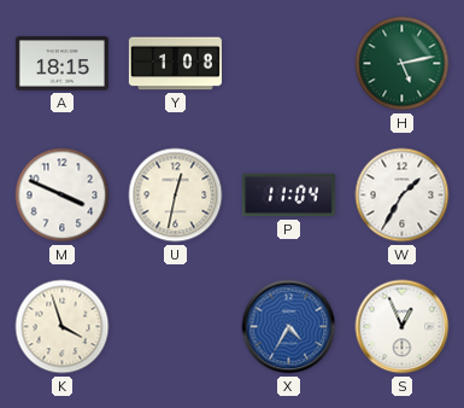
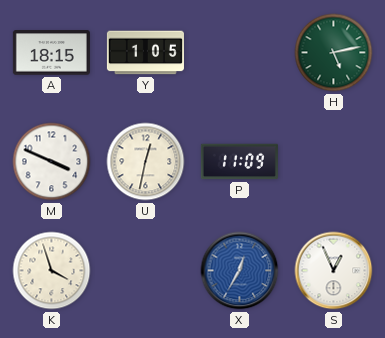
Y: 1:08 -> 1:05 (145, 53)
P: 11:04 -> 11:09 (239, 162)
W: 1:35 -> none (403, 196)
X: 4:35 -> 12:35 (240, 271)
